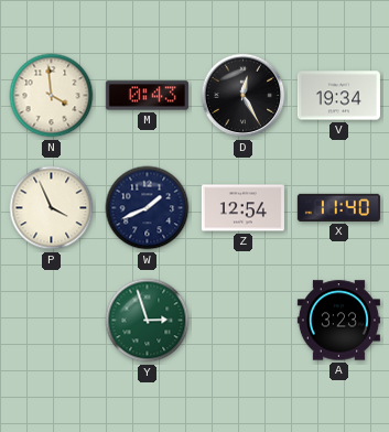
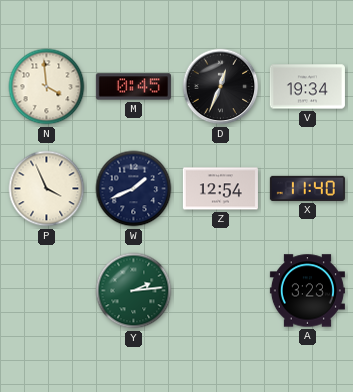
M: 0:43 -> 0:45 (133, 87)
D: 12:25 -> 12:34 (221, 87)
Y: 2:57 -> 2:14 (134, 291)
